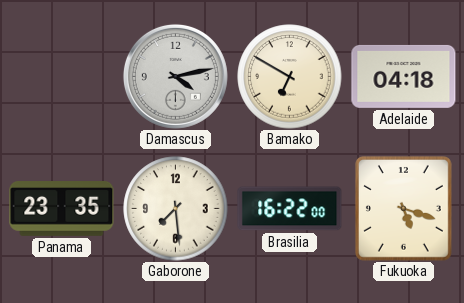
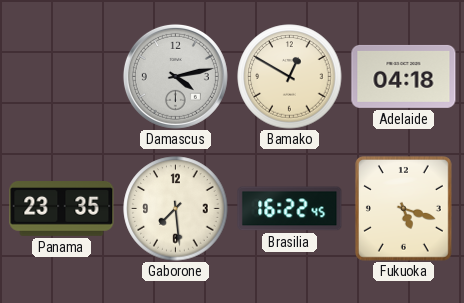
Bamako: 6:50 -> 12:50 (290, 77)
Brasilia: 16:22:00 -> 16:22:45 (290, 209)
